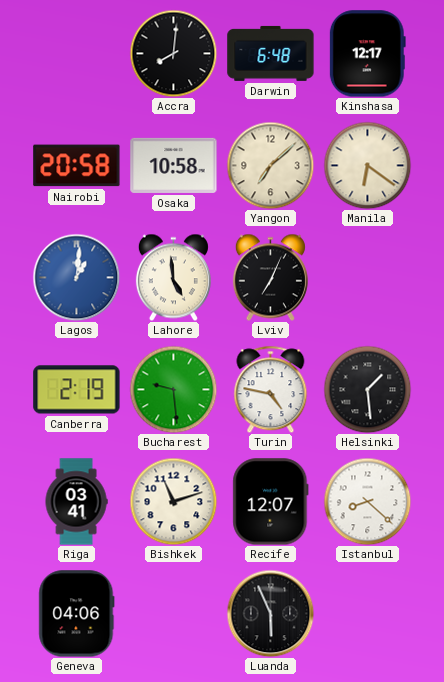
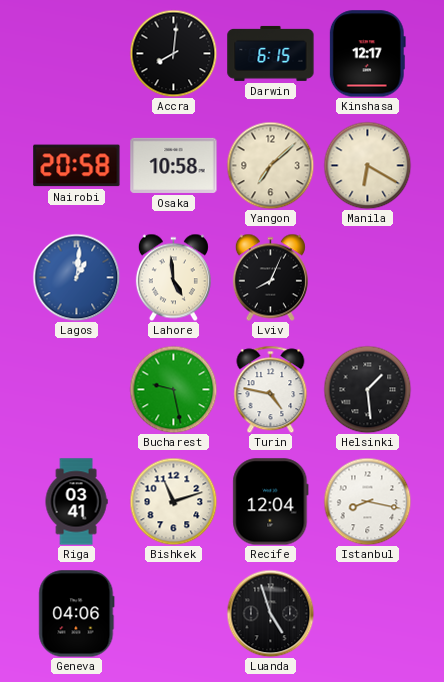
Darwin: 6:48 -> 6:15 (271, 53)
Manila: 6:21 -> 6:20 (367, 165)
Lviv: 7:04 -> 8:04 (270, 277)
Canberra: 2:19 -> none (77, 390)
Bucharest: 9:29 -> 9:28 (173, 389)
Recife: 12:07 -> 12:04 (271, 502)
Istanbul: 8:22 -> 8:17 (367, 501)
Luanda: 5:56 -> 4:57 (270, 613)
